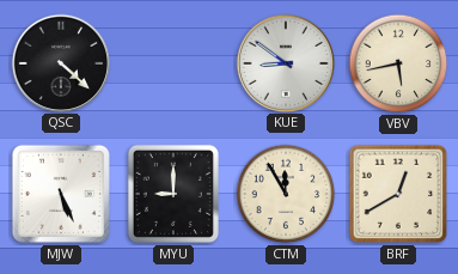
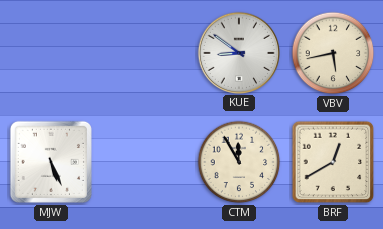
QSC: 4:22 -> none (60, 62)
MYU: 9:00 -> none (173, 194)
